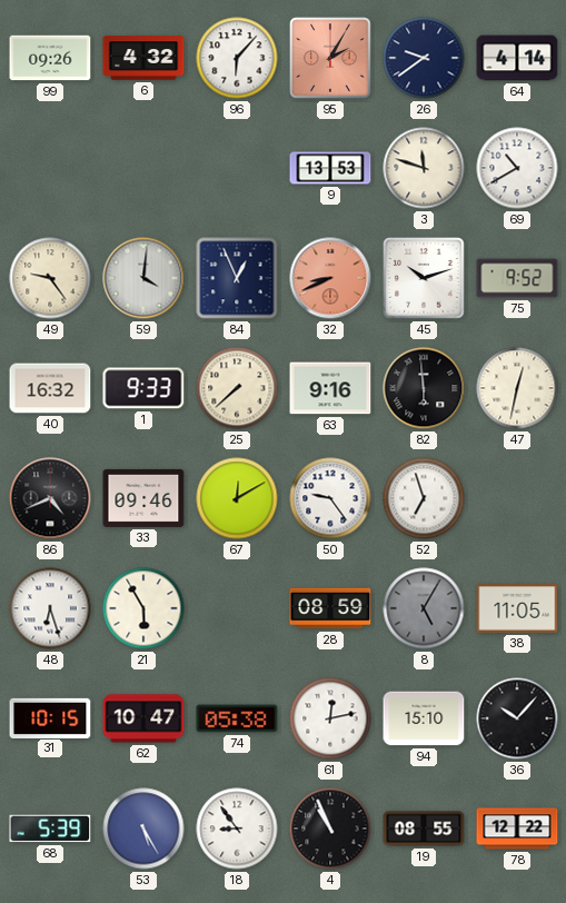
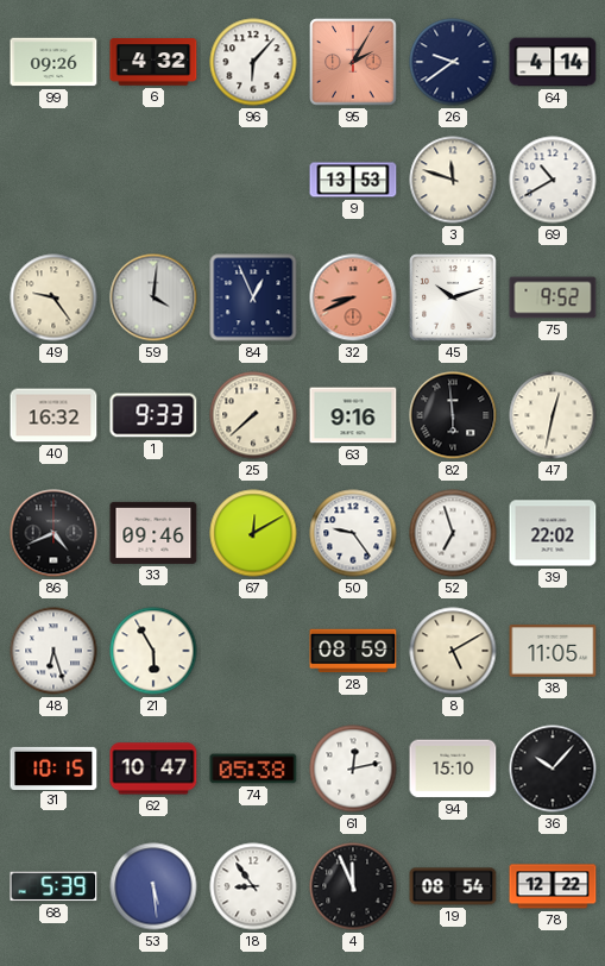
39: none -> 22:02 (553, 533)
8: 5:05 -> 5:10 (453, 651)
8 dial: grey -> cream (453, 651)
53: 5:25 -> 5:29 (153, 886)
4: 10:56 -> 11:56 (353, 886)
19: 08:55 -> 08:54 (453, 886)
